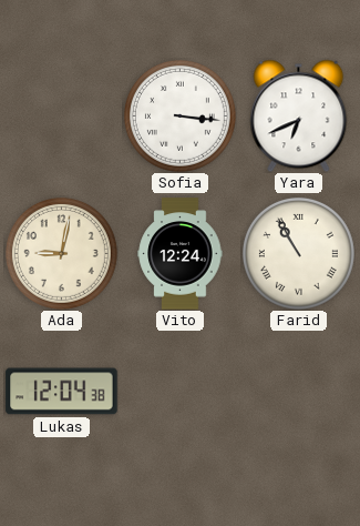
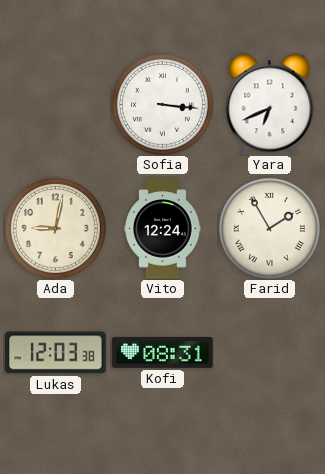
Farid: 10:55 -> 1:55 (269, 228)
Lukas: 12:04 -> 12:03 (56, 353)
Kofi: none -> 08:31 (163, 352)
